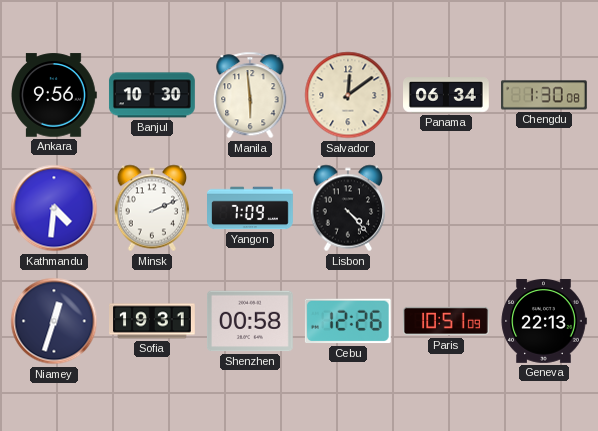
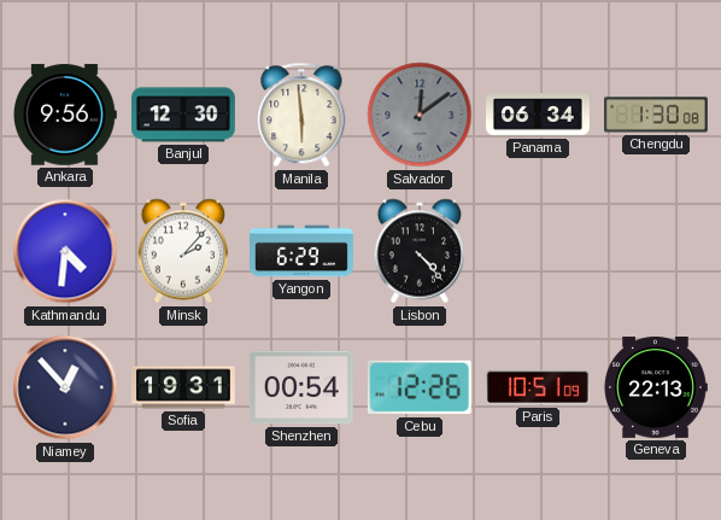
Banjul: 10:30 -> 12:30 (183, 115)
Salvador dial: cream -> grey (420, 115)
Minsk: 2:11 -> 2:07 (183, 251)
Yangon: 7:09 -> 6:29 (303, 251)
Niamey: 12:33 -> 12:53 (65, 387)
Shenzhen: 00:58 -> 00:54 (301, 387)
